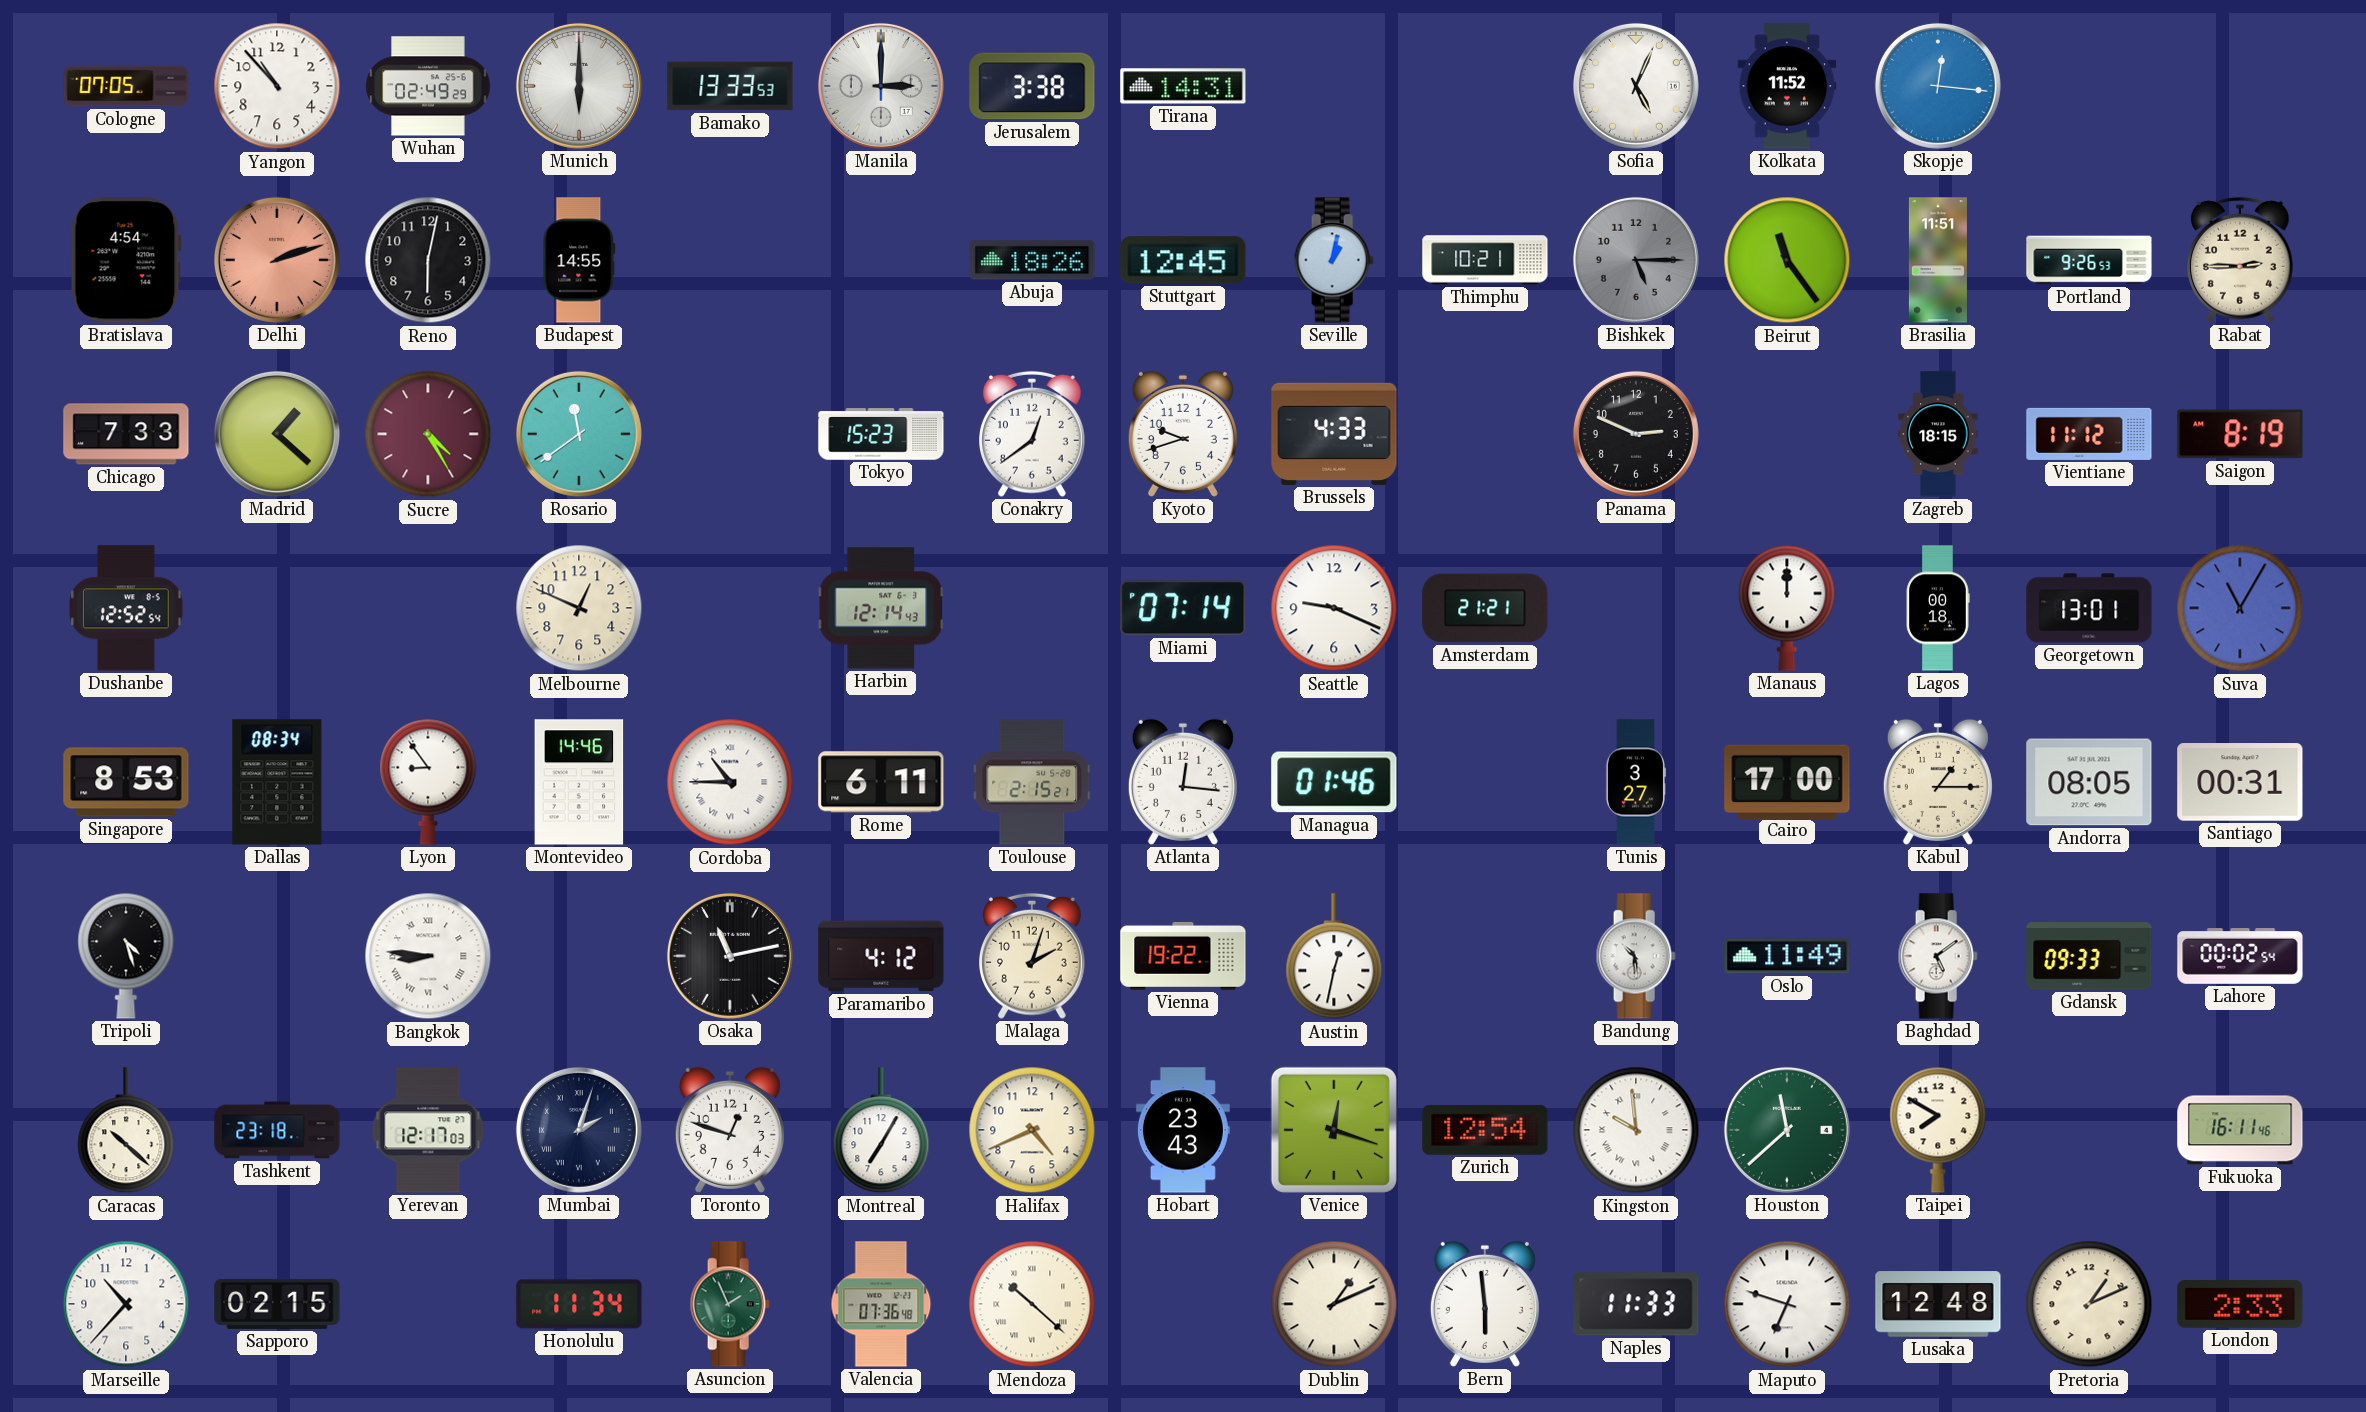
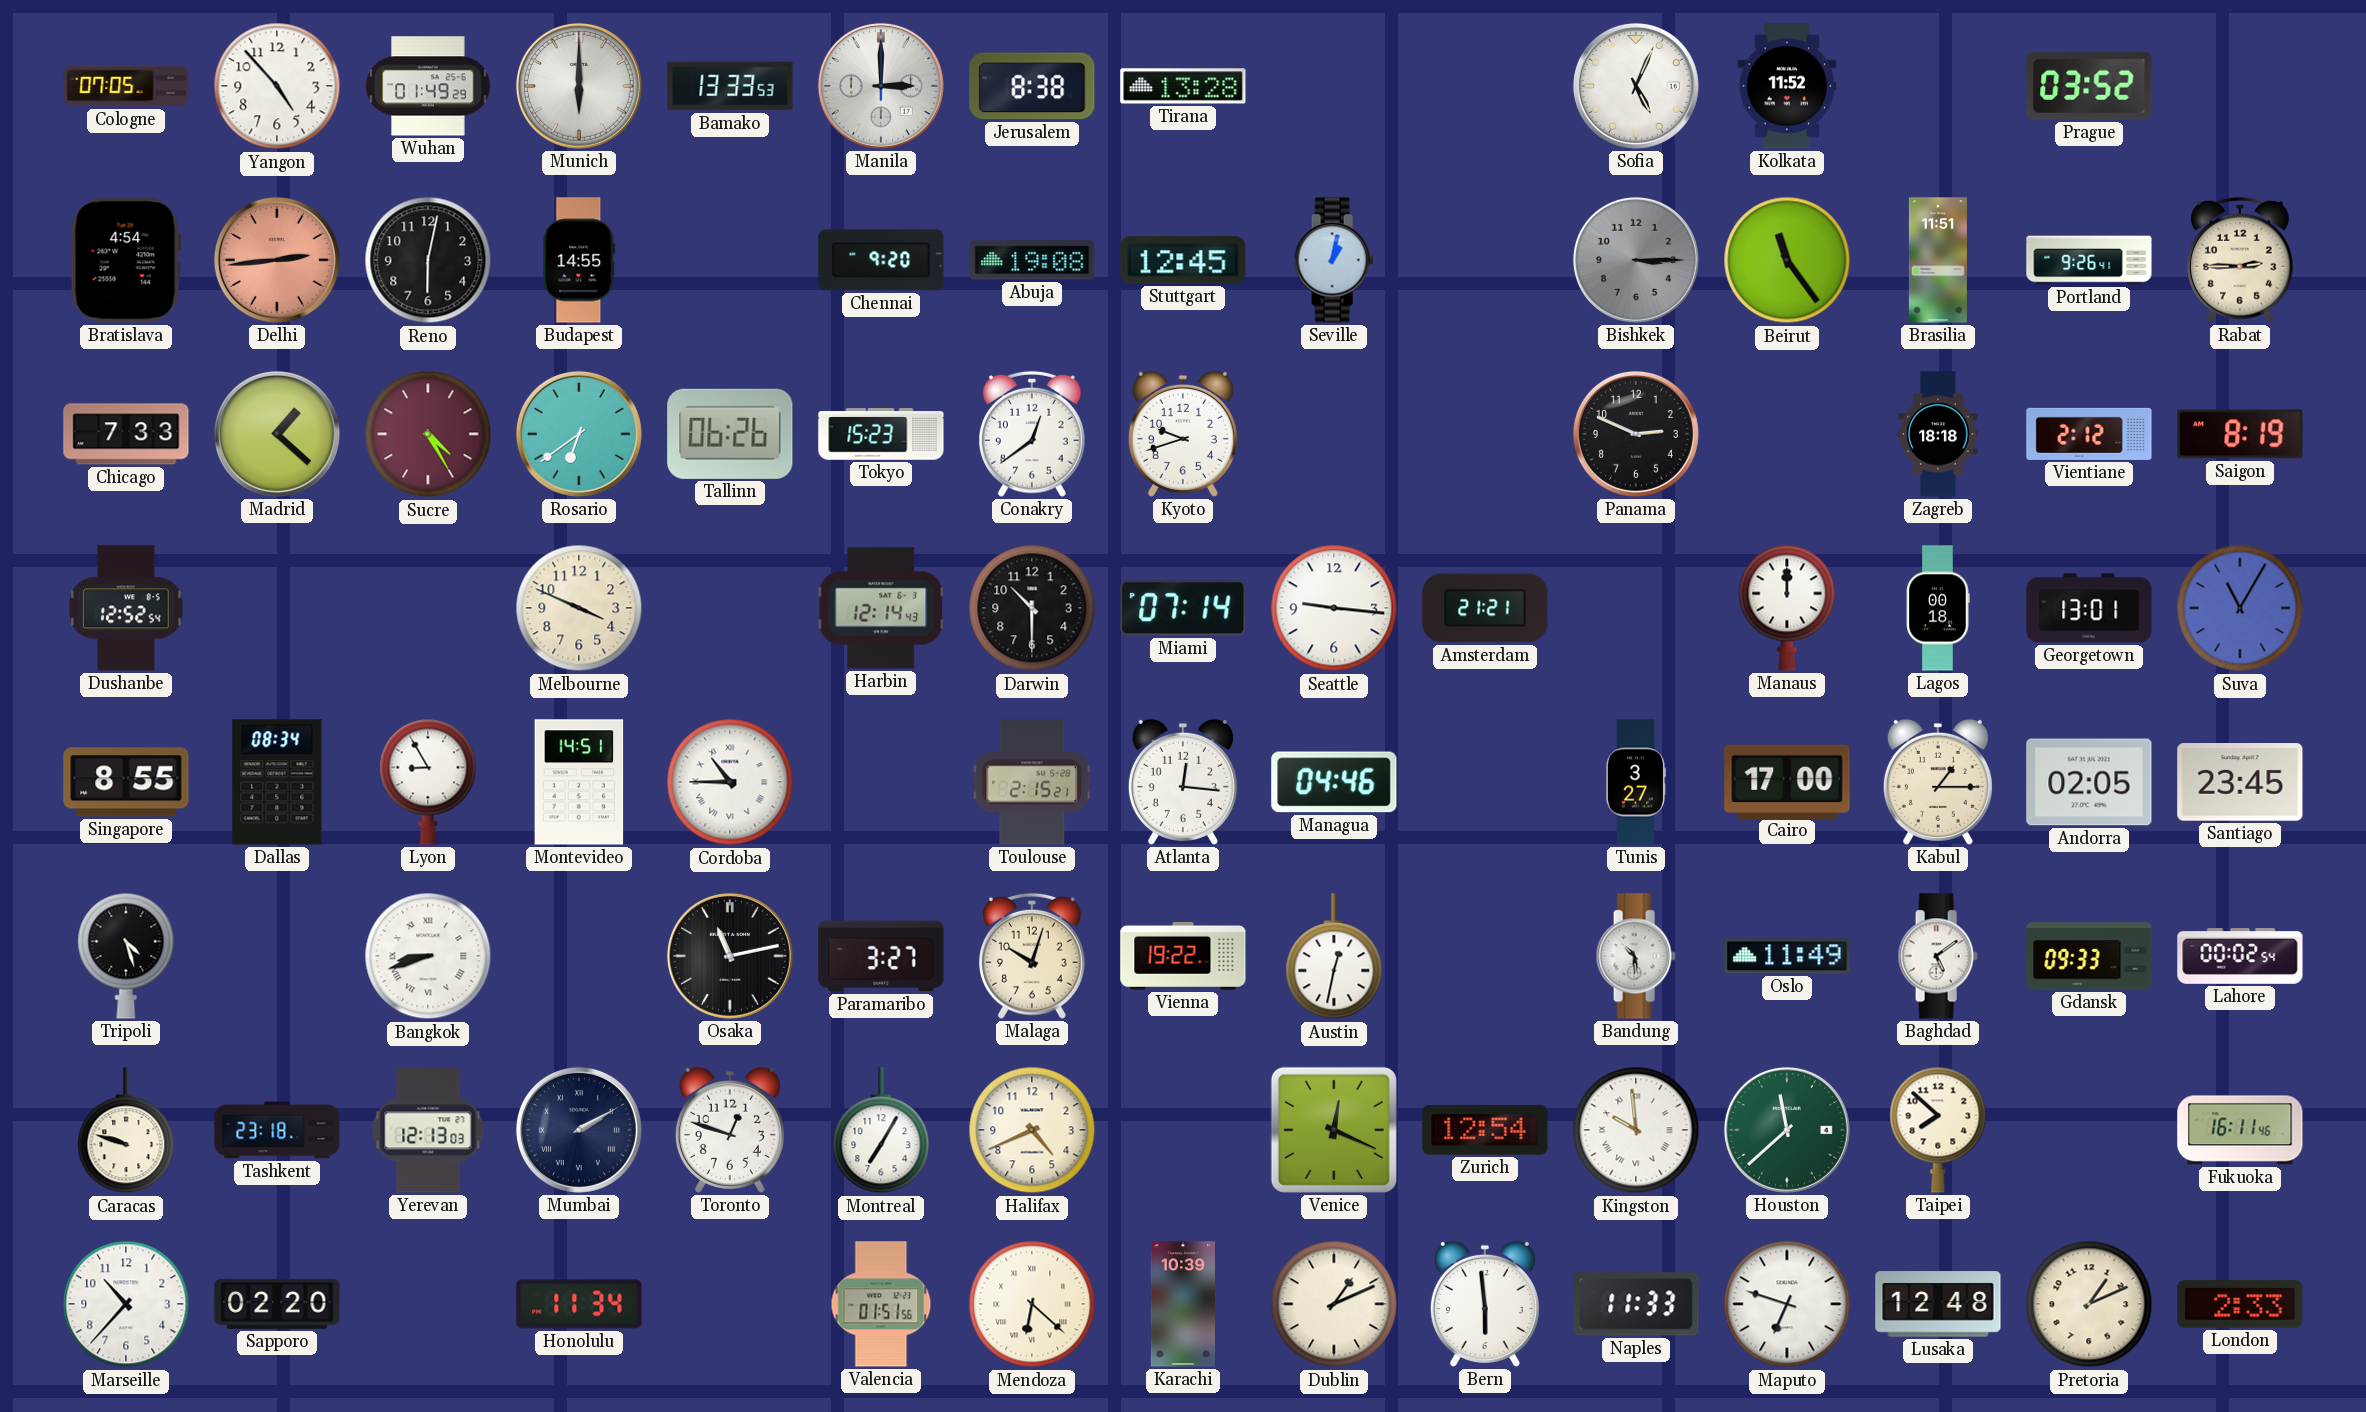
Yangon: 10:53 -> 4:53 (277, 86)
Wuhan: 02:49 -> 01:49 (428, 86)
Jerusalem: 3:38 -> 8:38 (1032, 86)
Tirana: 14:31 -> 13:28 (1183, 86)
Skopje: 12:16 -> none (1938, 86)
Prague: none -> 03:52 (2089, 86)
Delhi: 2:12 -> 2:44 (277, 260)
Chennai: none -> 9:20 (881, 260)
Abuja: 18:26 -> 19:08 (1032, 260)
Thimphu: 10:21 -> none (1485, 260)
Bishkek: 5:15 -> 3:15 (1636, 260)
Portland: 9:26:53 -> 9:26:41 (2089, 260)
Rosario: 11:39 -> 6:39 (579, 434)
Tallinn: none -> 06:26 (730, 434)
Brussels: 4:33 -> none (1334, 434)
Zagreb: 18:15 -> 18:18 (1938, 434)
Vientiane: 11:12 -> 2:12 (2089, 434)
Melbourne: 12:49 -> 3:49 (579, 608)
Darwin: none -> 10:30 (1032, 608)
Seattle: 9:19 -> 9:16 (1334, 608)
Singapore: 8:53 -> 8:55 (126, 782)
Lyon: 8:54 -> 8:55 (428, 782)
Montevideo: 14:46 -> 14:51 (579, 782)
Rome: 6:11 -> none (881, 782)
Managua: 01:46 -> 04:46 (1334, 782)
Andorra: 08:05 -> 02:05 (2089, 782)
Santiago: 00:31 -> 23:45 (2240, 782)
Bangkok: 8:46 -> 8:42 (428, 956)
Paramaribo: 4:12 -> 3:27 (881, 956)
Malaga: 2:03 -> 10:03 (1033, 956)
Caracas: 10:22 -> 9:48 (126, 1131)
Yerevan: 12:17 -> 12:13 (428, 1130)
Mumbai: 2:03 -> 2:10 (579, 1130)
Hobart: 23:43 -> none (1183, 1130)
Venice: 12:18 -> 12:19 (1334, 1130)
Taipei: 7:50 -> 7:52 (1938, 1130)
Sapporo: 02:15 -> 02:20 (277, 1304)
Asuncion: 1:56 -> none (730, 1304)
Valencia: 07:36 -> 01:51 (881, 1304)
Mendoza: 10:22 -> 6:22 (1032, 1304)
Karachi: none -> 10:39 (1183, 1304)
